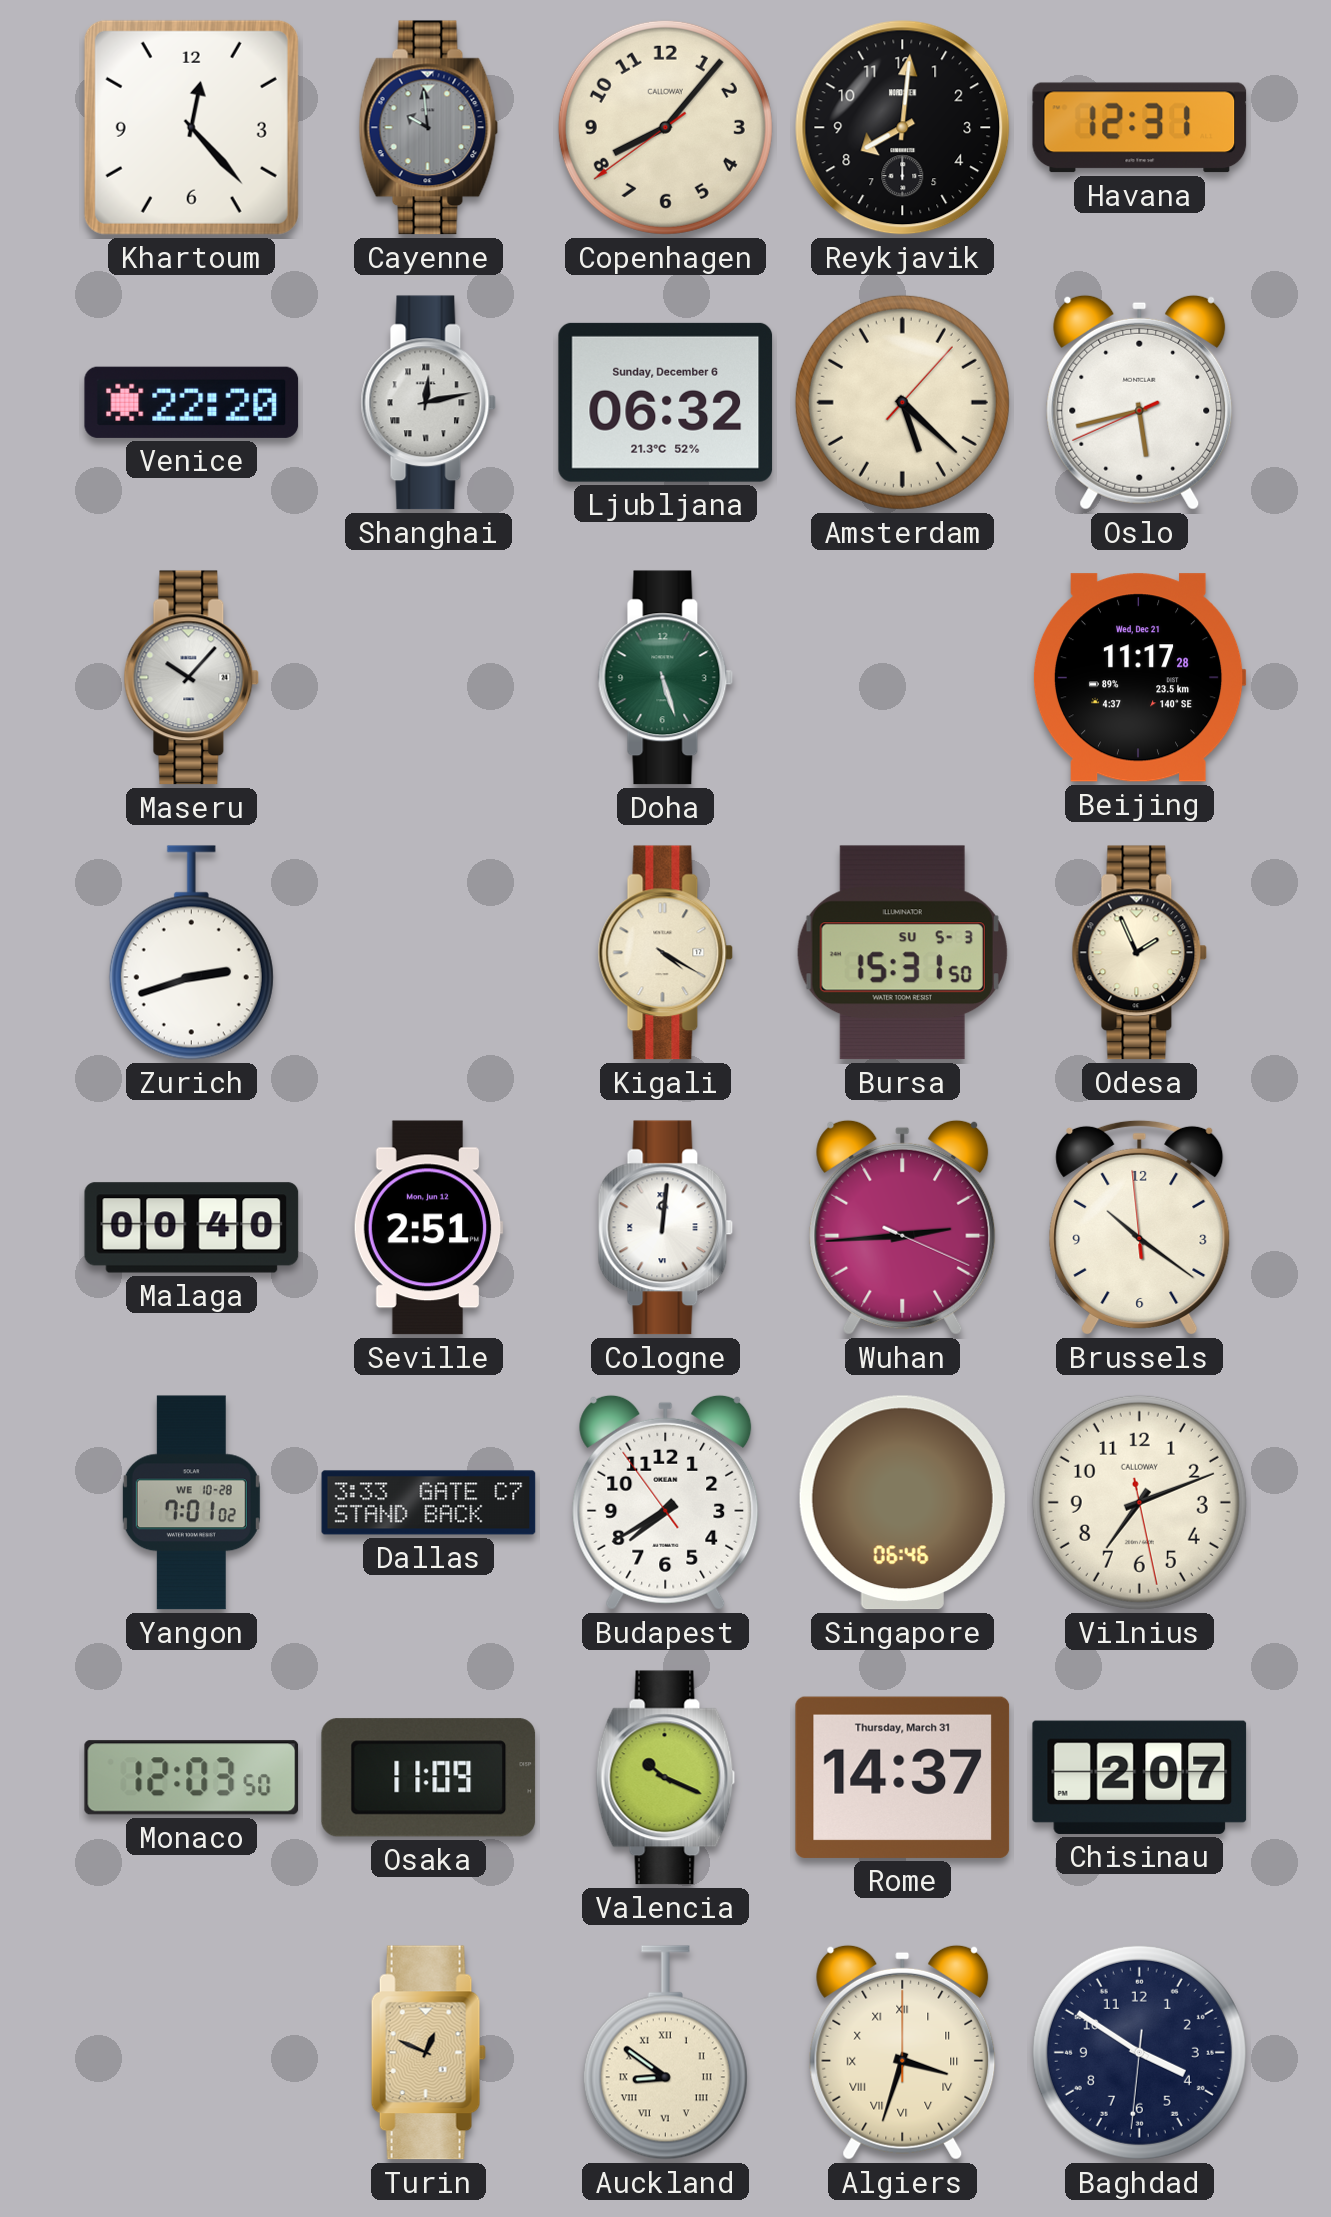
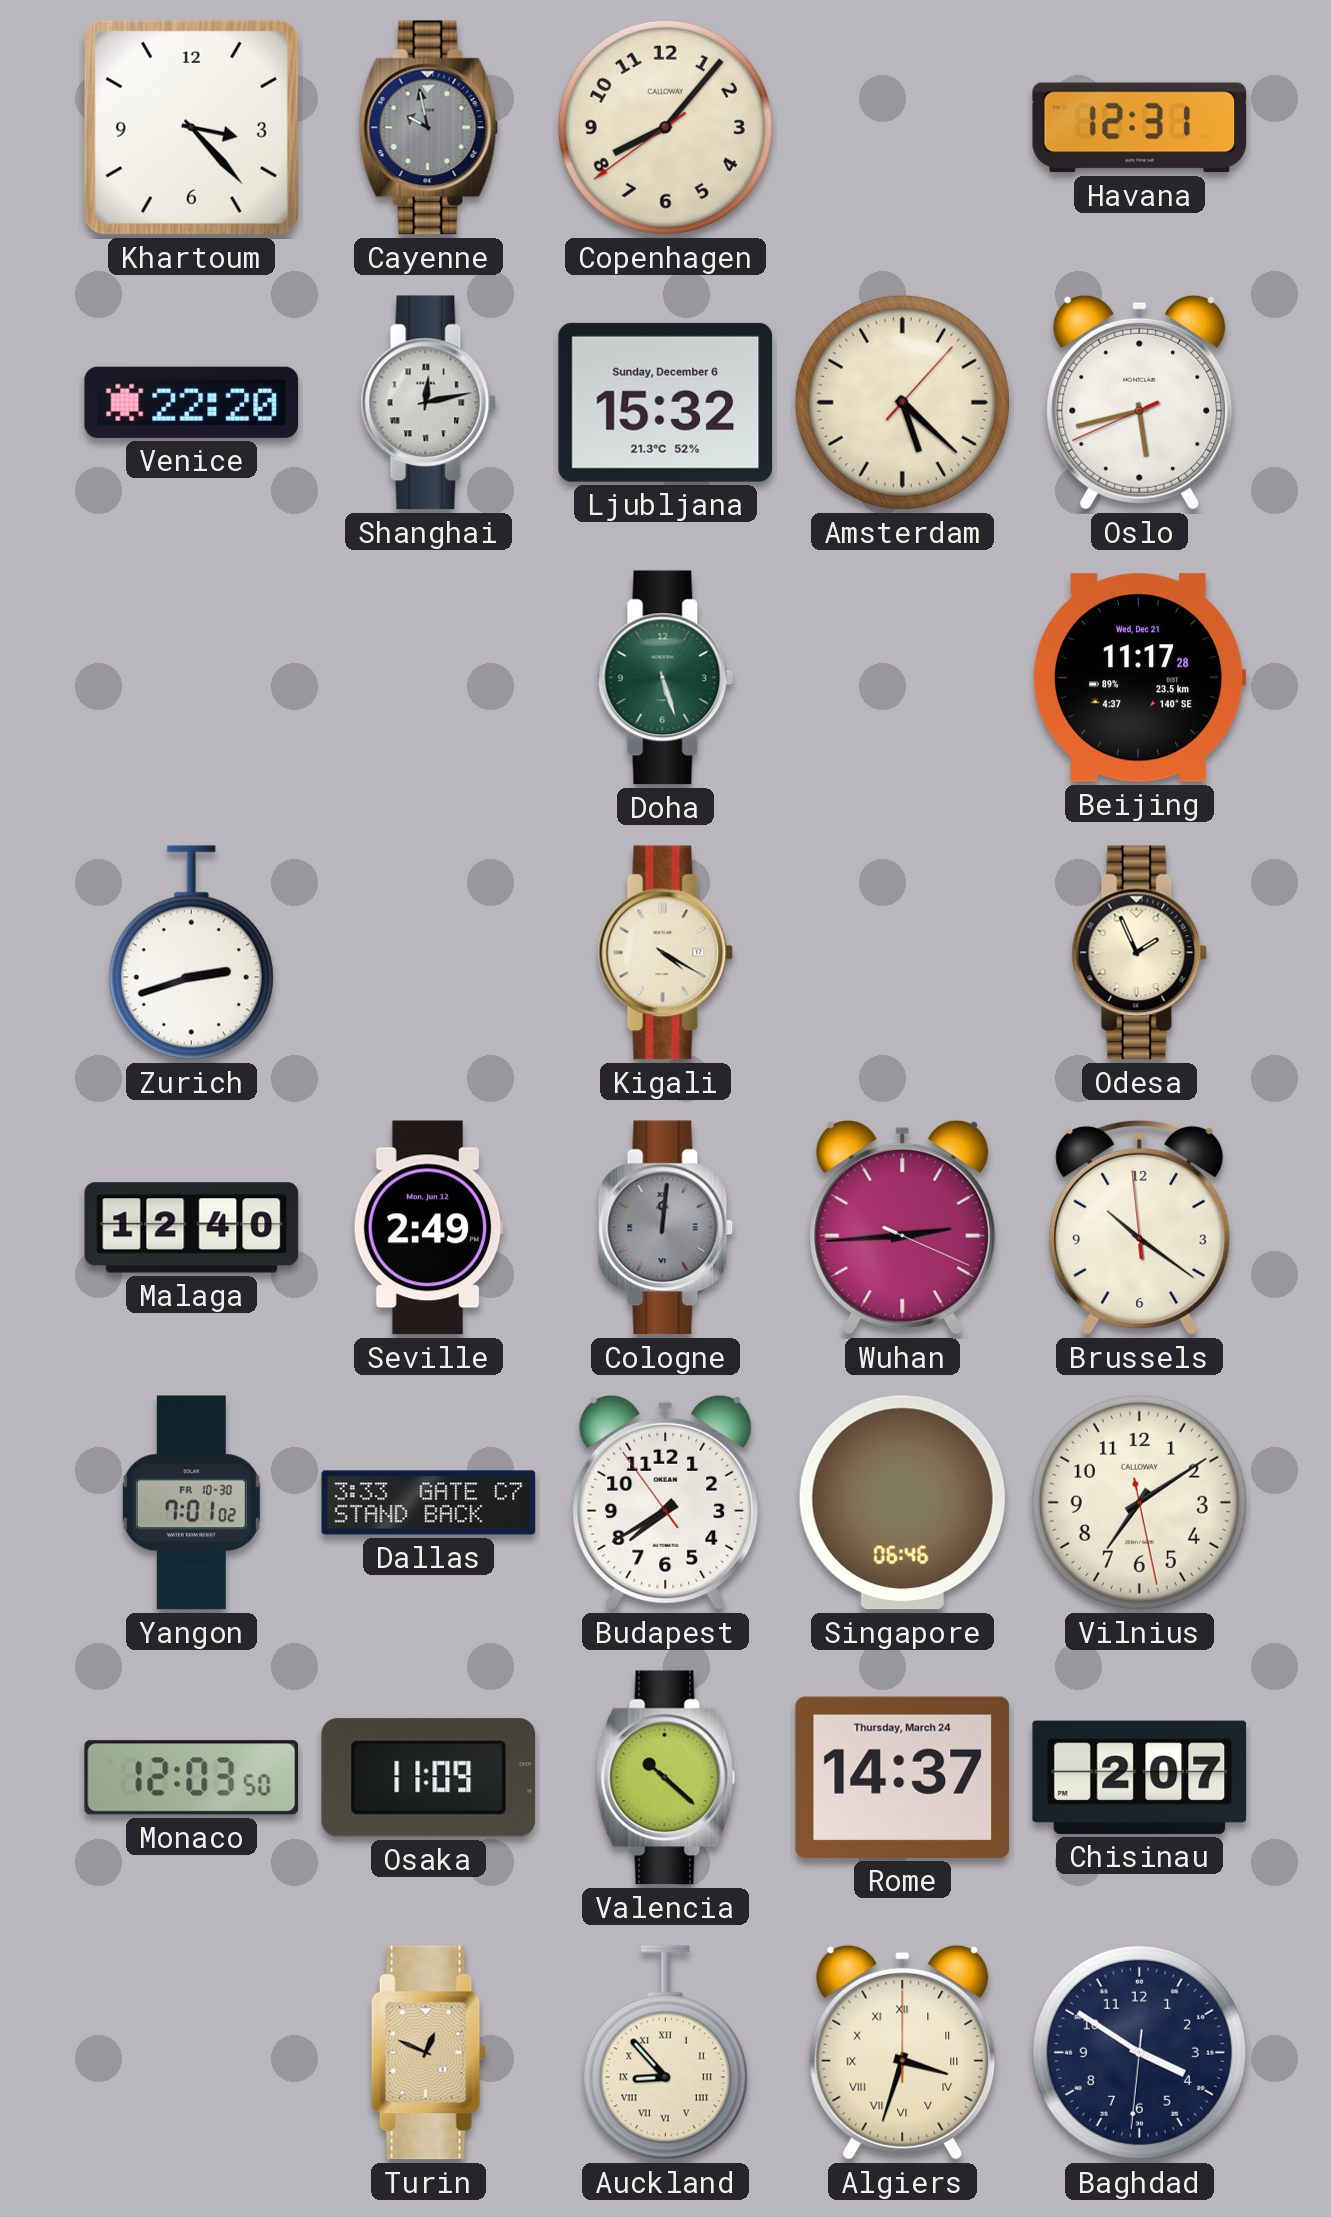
Khartoum: 12:23 -> 3:23 (191, 127)
Cayenne: 9:59 -> 9:58 (429, 128)
Reykjavik: 8:01 -> none (903, 128)
Ljubljana: 06:32 -> 15:32 (666, 402)
Maseru: 10:07 -> none (192, 678)
Bursa: 15:31 -> none (902, 953)
Malaga: 00:40 -> 12:40 (192, 1228)
Seville: 2:51 -> 2:49 (428, 1228)
Cologne dial: white -> grey (666, 1228)
Yangon date: WE 10-28 -> FR 10-30 (191, 1503)
Vilnius: 7:11 -> 7:09 (1139, 1502)
Valencia: 10:19 -> 10:22 (666, 1778)
Rome date: Thursday, March 31 -> Thursday, March 24 (903, 1777)
Auckland: 8:51 -> 8:53 (665, 2053)
